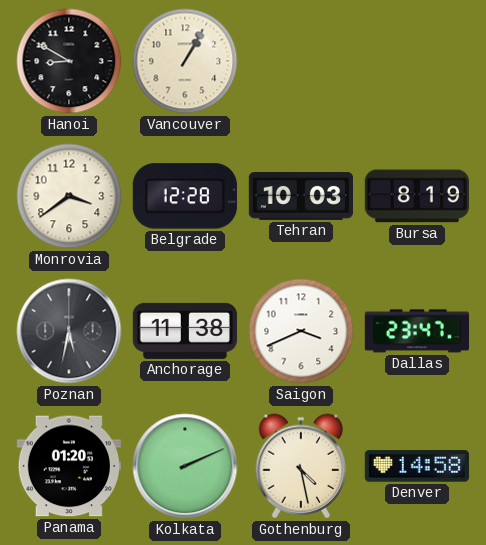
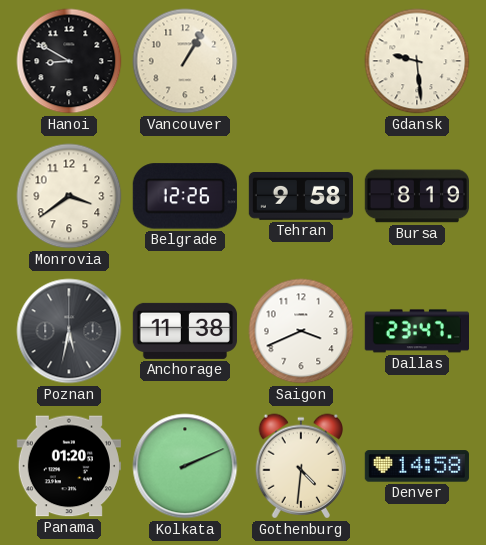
Gdansk: none -> 9:29 (417, 61)
Belgrade: 12:28 -> 12:26 (185, 196)
Tehran: 10:03 -> 9:58 (300, 197)
Gothenburg: 4:28 -> 4:31 (301, 466)
